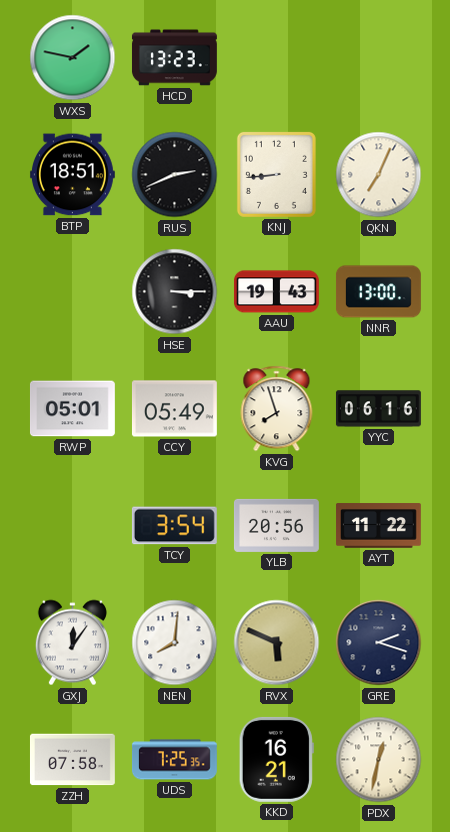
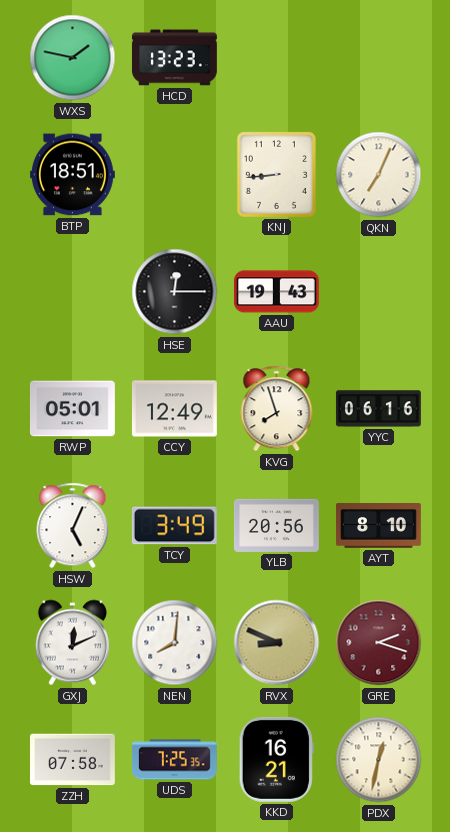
RUS: 2:41 -> none (175, 175)
HSE: 3:15 -> 12:15 (175, 292)
NNR: 13:00 -> none (378, 292)
CCY: 05:49 -> 12:49 (174, 409)
HSW: none -> 5:04 (73, 526)
TCY: 3:54 -> 3:49 (174, 526)
AYT: 11:22 -> 8:10 (379, 526)
GXJ: 12:06 -> 12:11 (72, 643)
RVX: 5:49 -> 8:49 (277, 643)
GRE dial: navy -> burgundy (379, 643)
